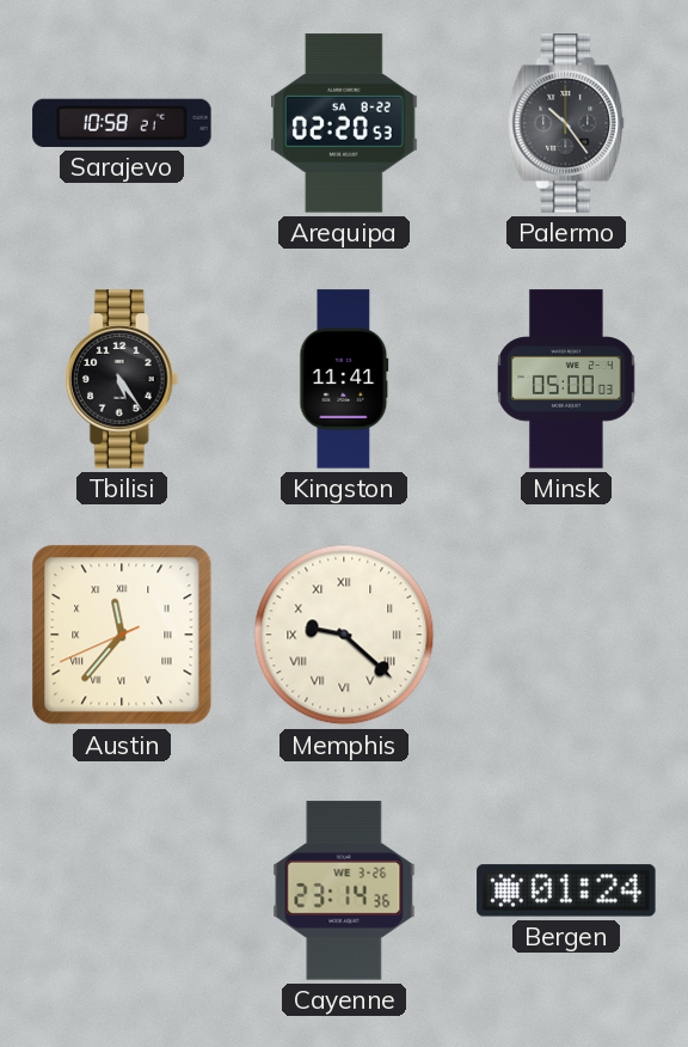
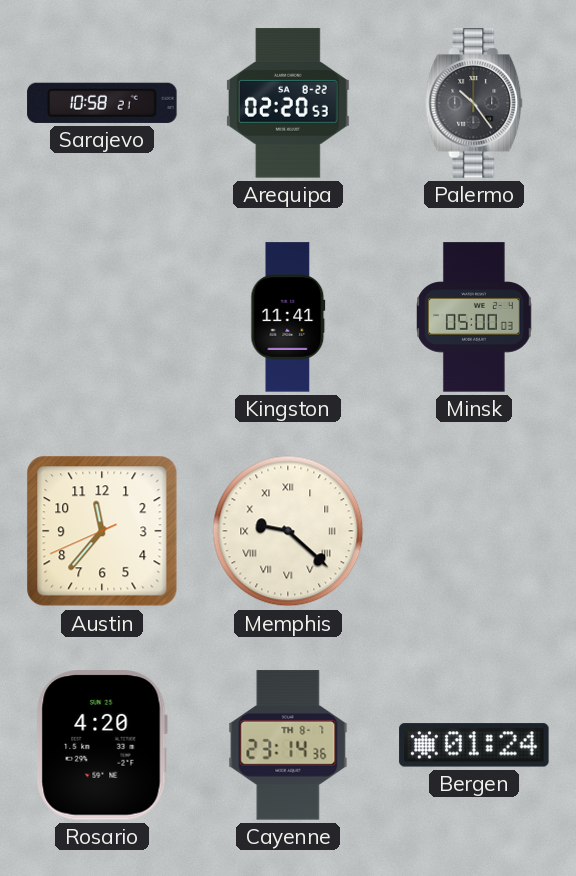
Tbilisi: 5:24 -> none (122, 379)
Austin numerals: Roman -> Arabic (102, 531)
Rosario: none -> 4:20 (102, 745)
Cayenne date: WE 3-26 -> TH 8-7 (288, 745)
